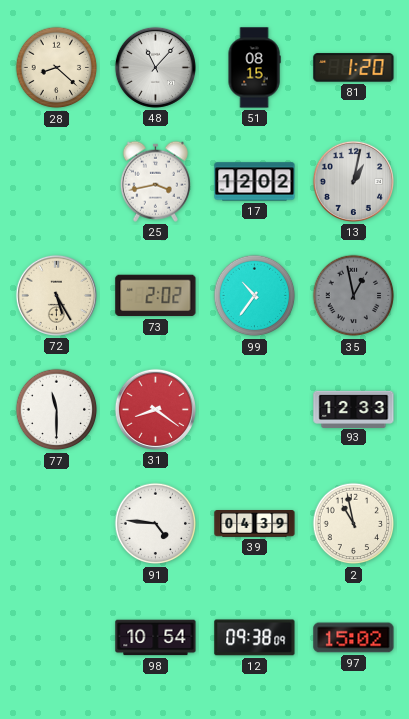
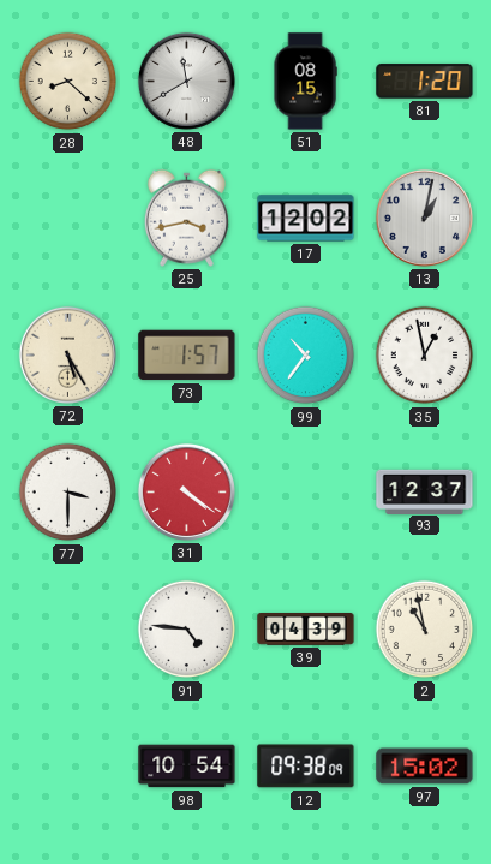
48: 11:07 -> 11:40 (186, 81)
73: 2:02 -> 1:57 (187, 356)
35 dial: grey -> white (425, 356)
77: 11:30 -> 3:30 (68, 493)
31: 8:21 -> 4:21 (186, 491)
93: 12:33 -> 12:37 (425, 491)
